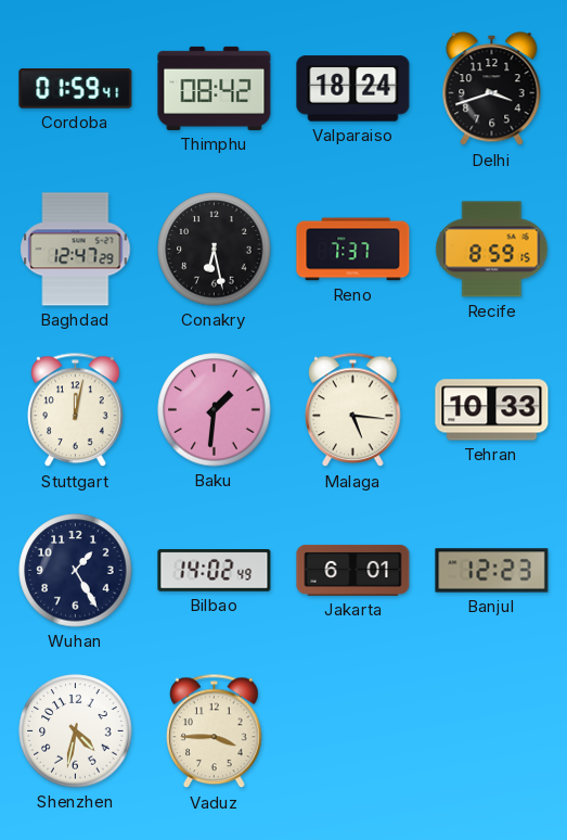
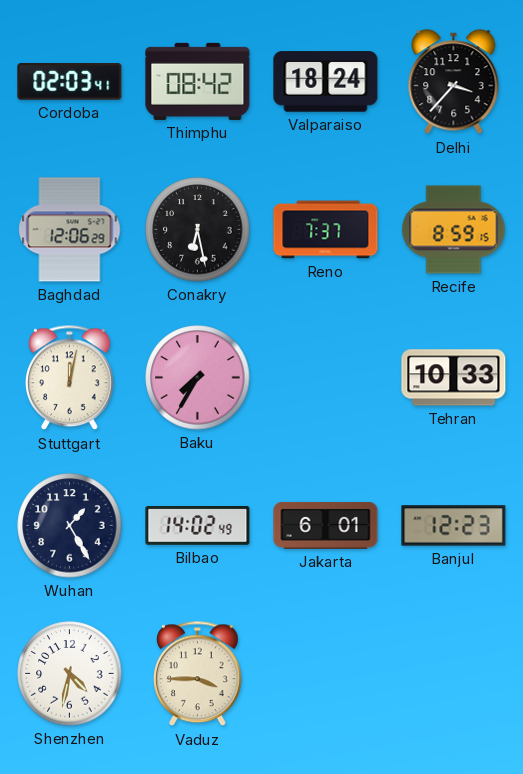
Cordoba: 01:59 -> 02:03 (70, 82)
Delhi: 3:42 -> 3:37 (454, 82)
Baghdad: 12:47 -> 12:06 (70, 230)
Baku: 1:31 -> 7:35 (198, 378)
Malaga: 5:16 -> none (353, 410)
